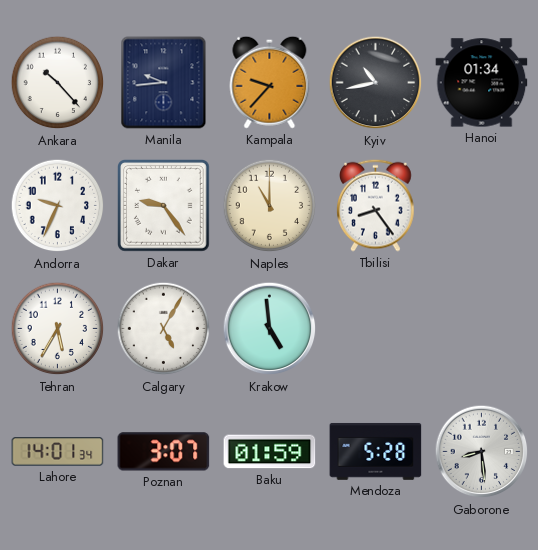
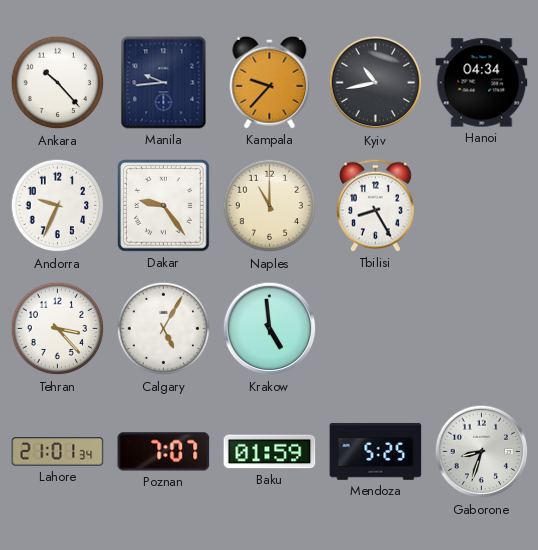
Hanoi: 01:34 -> 04:34 (482, 83)
Tbilisi: 8:24 -> 8:25 (376, 205)
Tehran: 5:35 -> 3:23 (58, 329)
Lahore: 14:01 -> 21:01 (58, 452)
Poznan: 3:07 -> 7:07 (164, 452)
Mendoza: 5:28 -> 5:25 (376, 451)
Gaborone: 8:29 -> 8:33 (482, 452)
